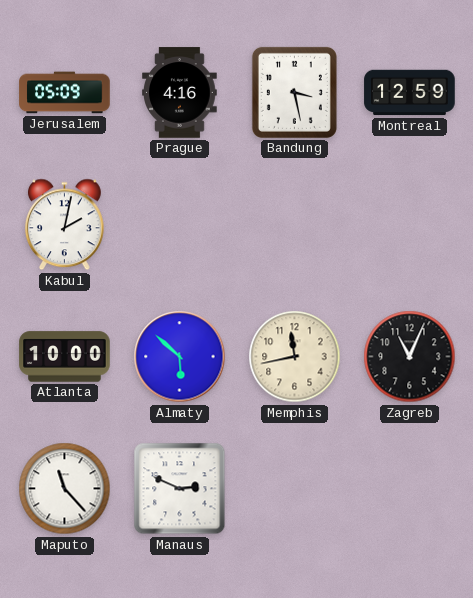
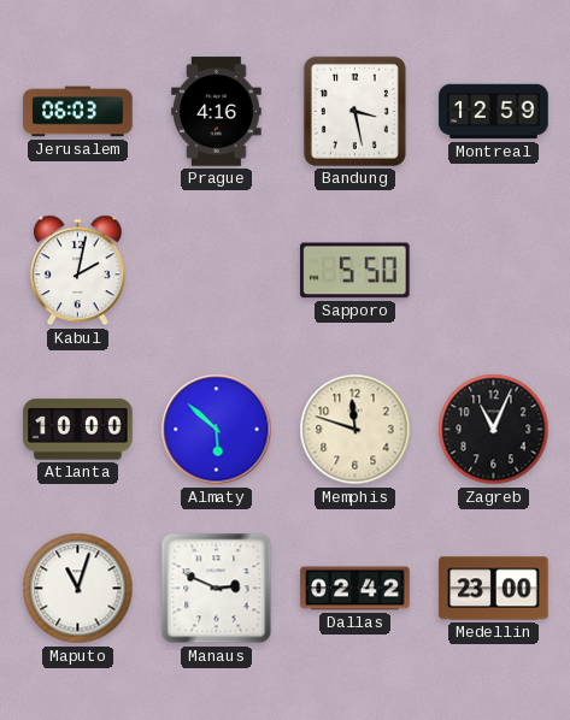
Jerusalem: 05:09 -> 06:03 (78, 112)
Sapporo: none -> 5:50 (355, 271)
Memphis: 11:43 -> 11:48 (355, 430)
Maputo: 11:23 -> 11:03 (78, 589)
Dallas: none -> 02:42 (355, 589)
Medellin: none -> 23:00 (494, 589)
